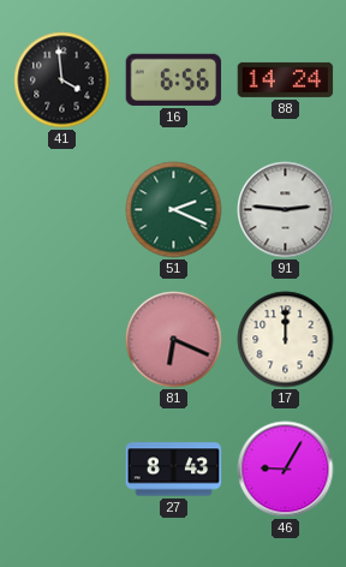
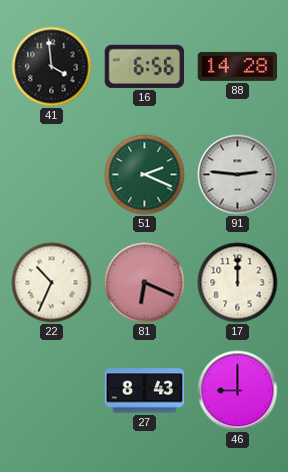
88: 14:24 -> 14:28 (238, 66)
22: none -> 10:34 (52, 283)
46: 9:05 -> 9:00 (238, 391)
